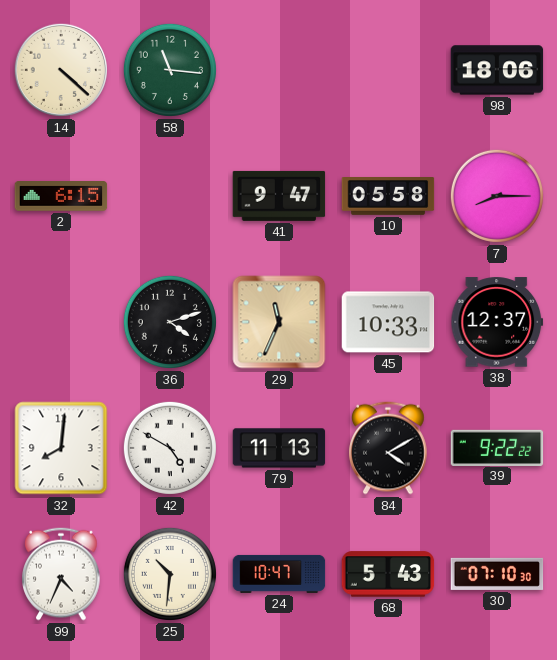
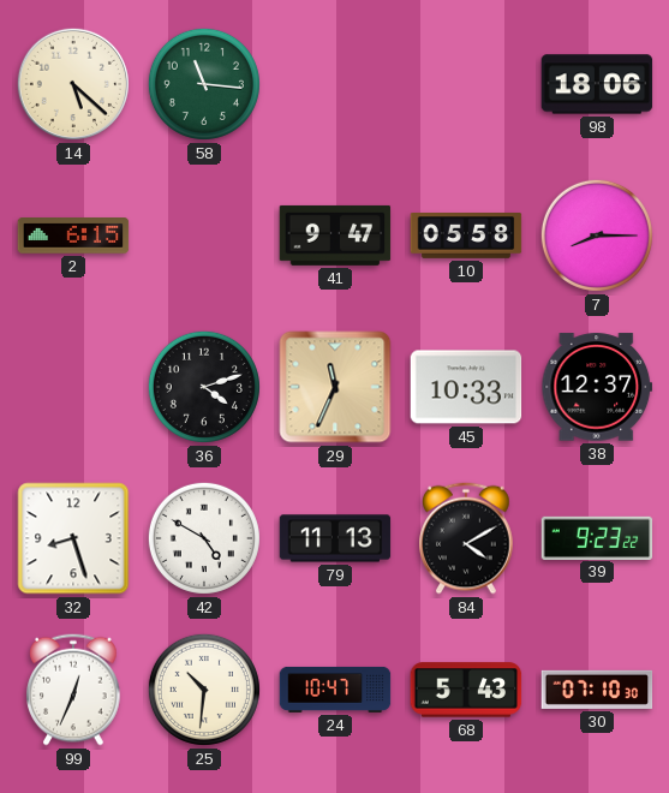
14: 4:22 -> 5:22 (73, 84)
32: 8:01 -> 8:27 (73, 538)
39: 9:22 -> 9:23 (597, 537)
99: 4:34 -> 12:34 (73, 690)
